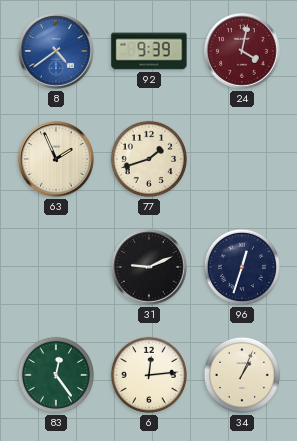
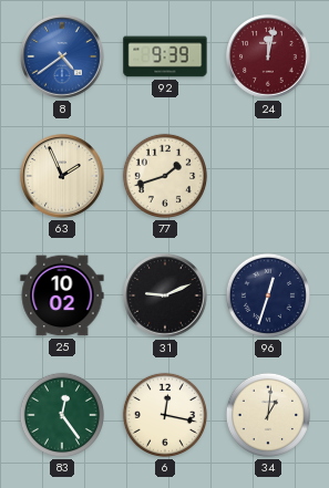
24: 4:02 -> 12:02 (268, 56)
25: none -> 10:02 (62, 295)
6: 12:14 -> 12:17 (165, 415)
34: 1:04 -> 1:01 (268, 415)
